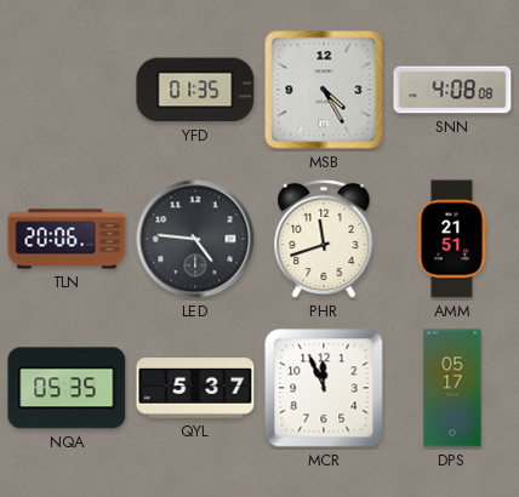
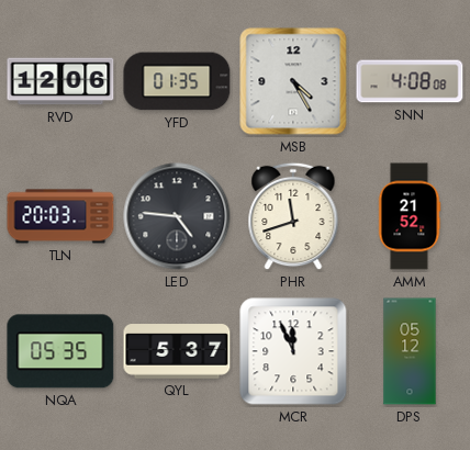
RVD: none -> 12:06 (60, 81)
TLN: 20:06 -> 20:03 (60, 216)
AMM: 21:51 -> 21:52 (410, 216)
DPS: 05:17 -> 05:12 (410, 351)
